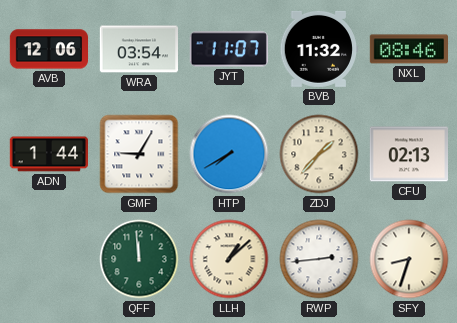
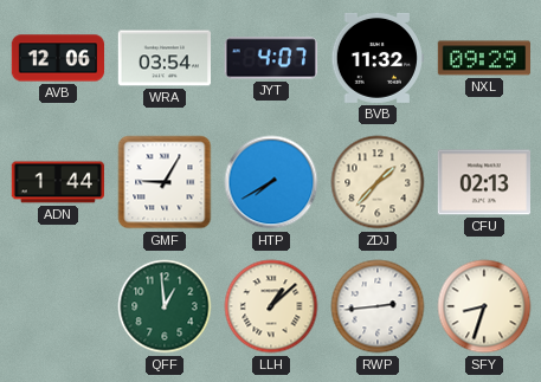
JYT: 11:07 -> 4:07 (271, 58)
NXL: 08:46 -> 09:29 (483, 58)
QFF: 11:59 -> 12:59 (165, 306)
